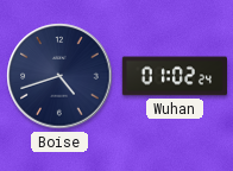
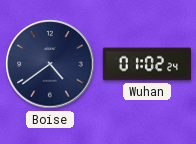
Boise: 4:42 -> 4:39 (50, 64)
